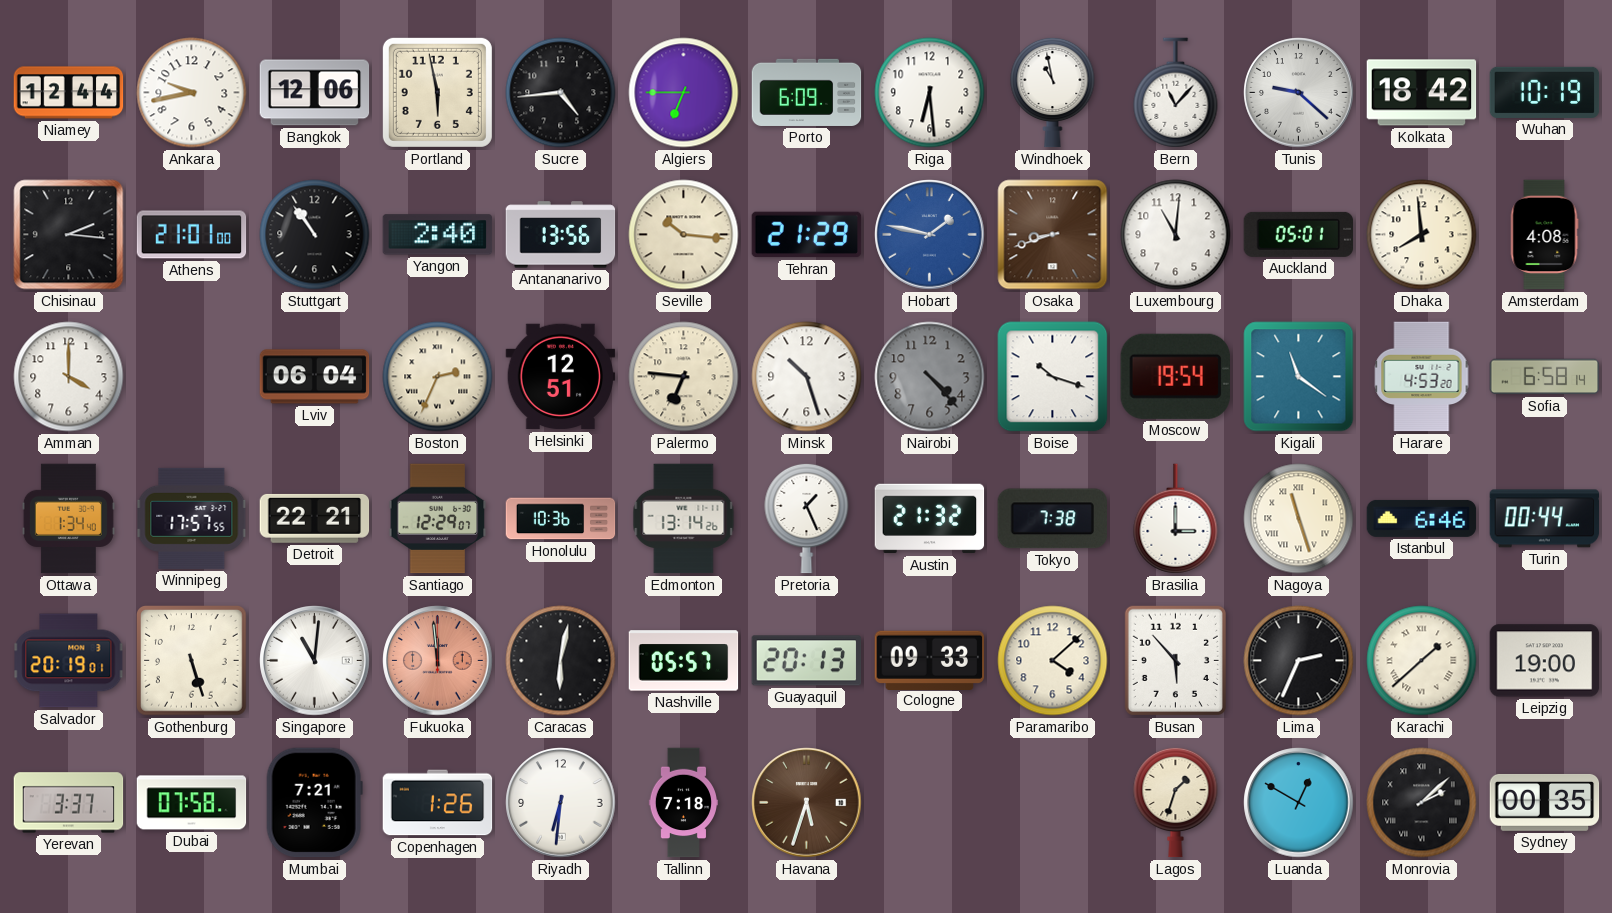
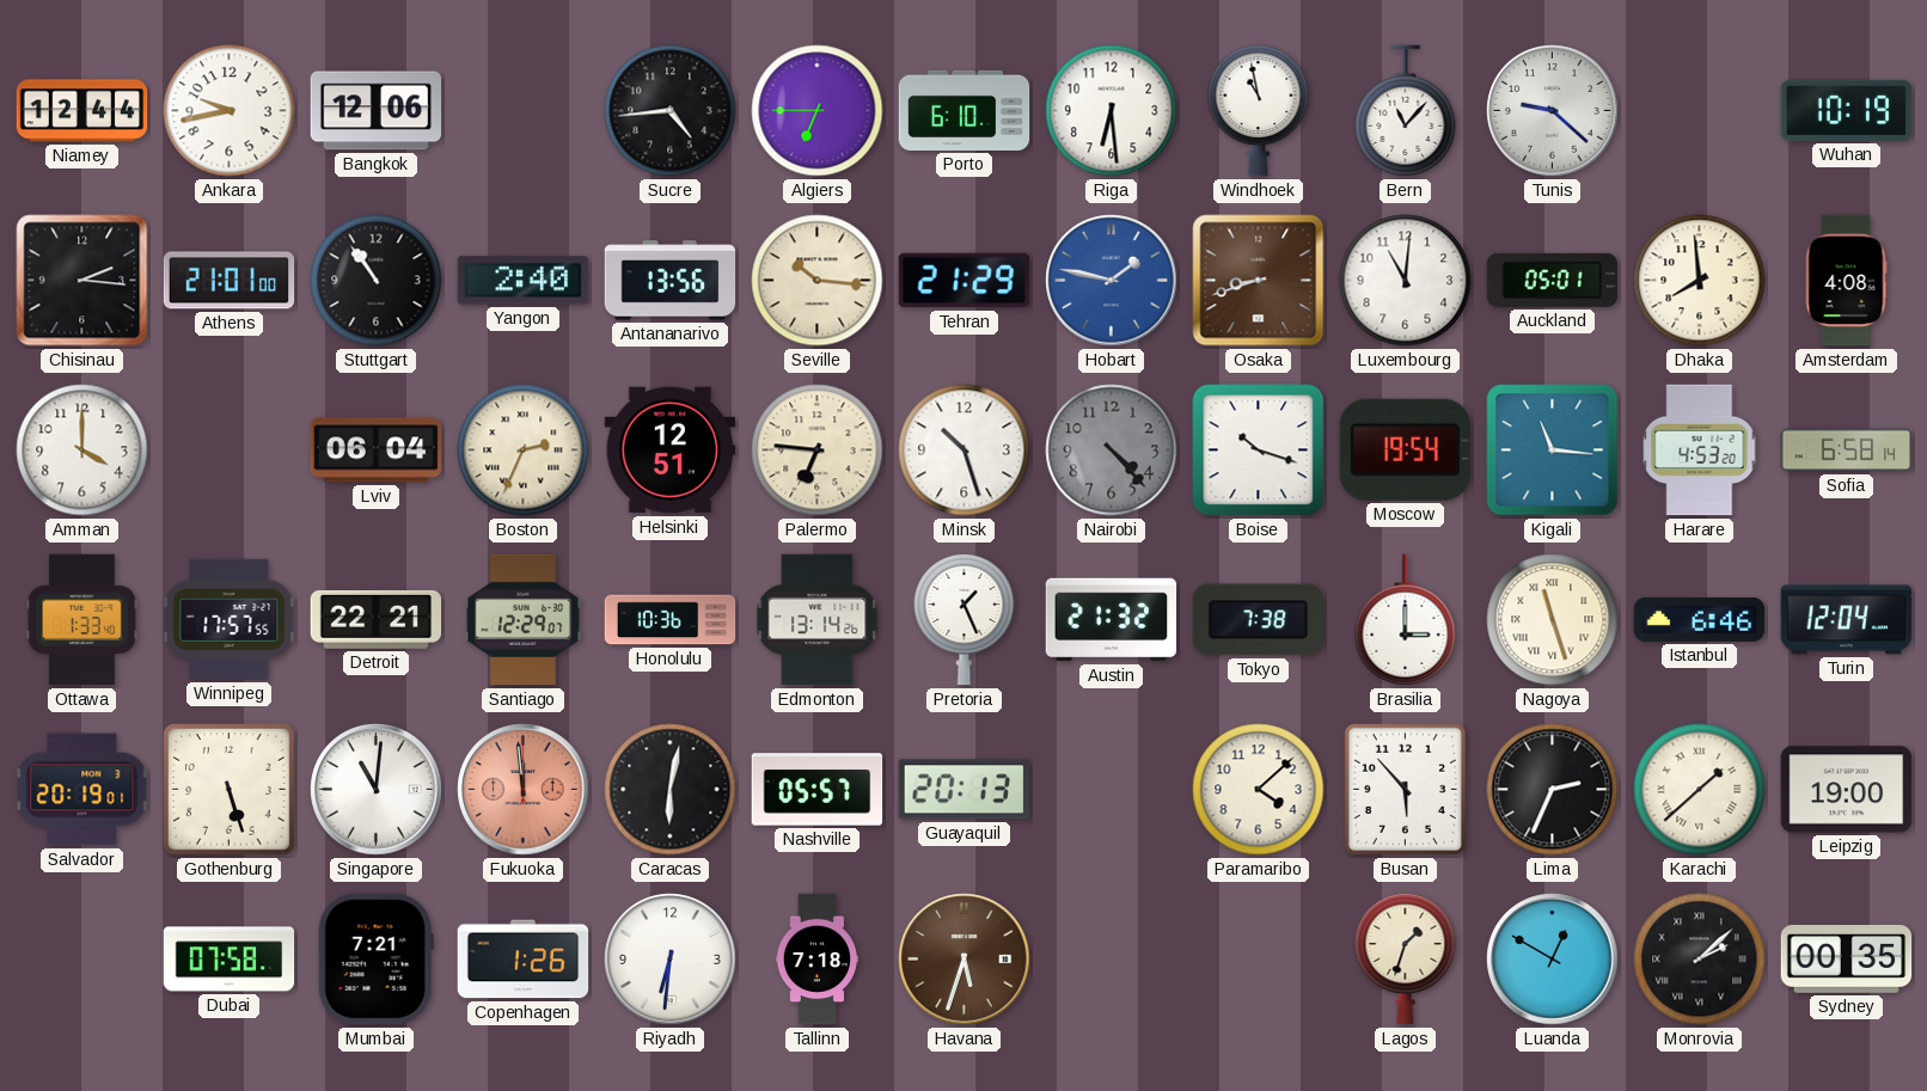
Portland: 5:58 -> none (437, 92)
Porto: 6:09 -> 6:10 (965, 110)
Kolkata: 18:42 -> none (1422, 93)
Kigali: 11:21 -> 11:16 (1553, 451)
Ottawa: 1:34 -> 1:33 (81, 620)
Turin: 00:44 -> 12:04 (1847, 620)
Cologne: 09:33 -> none (930, 660)
Yerevan: 3:37 -> none (69, 803)
